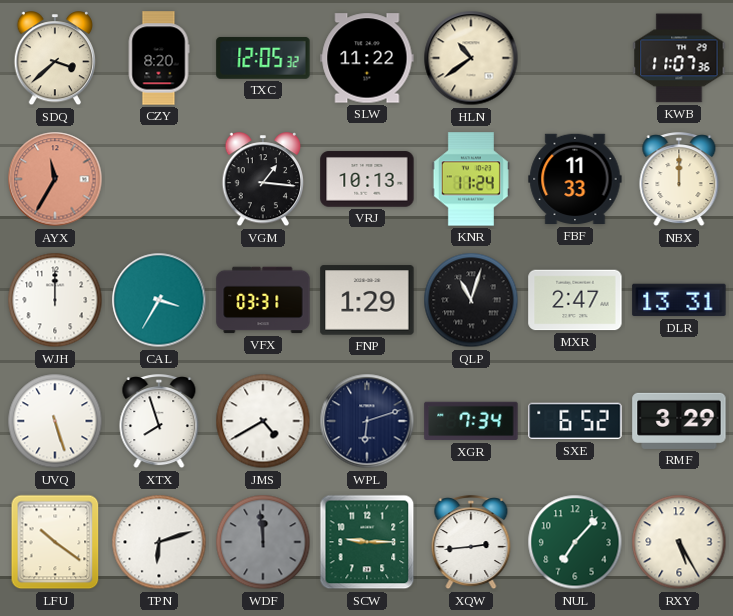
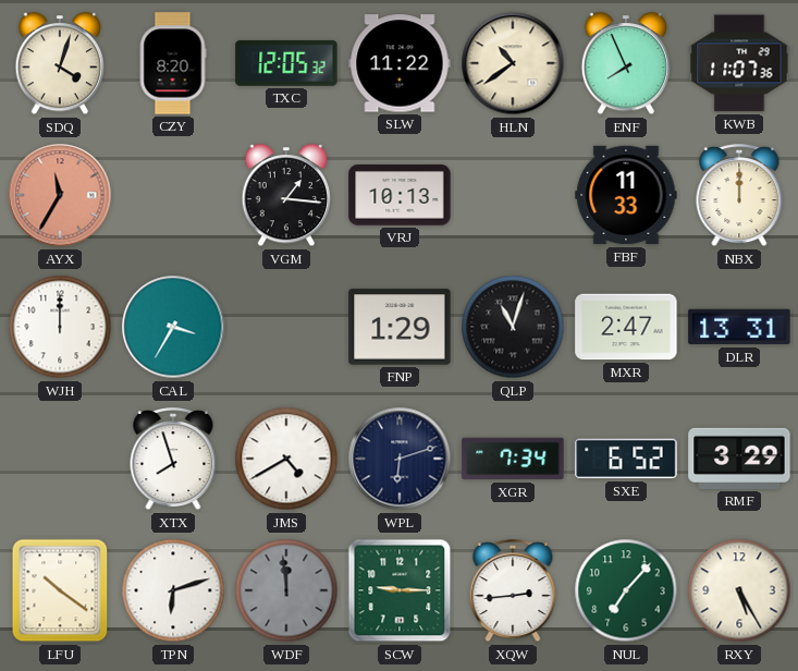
SDQ: 3:38 -> 4:03 (60, 64)
ENF: none -> 7:56 (626, 64)
KNR: 11:24 -> none (471, 179)
VFX: 03:31 -> none (263, 300)
UVQ: 5:27 -> none (55, 421)
